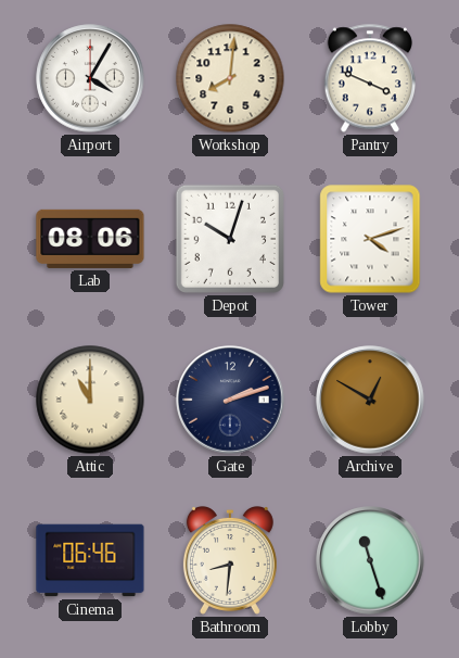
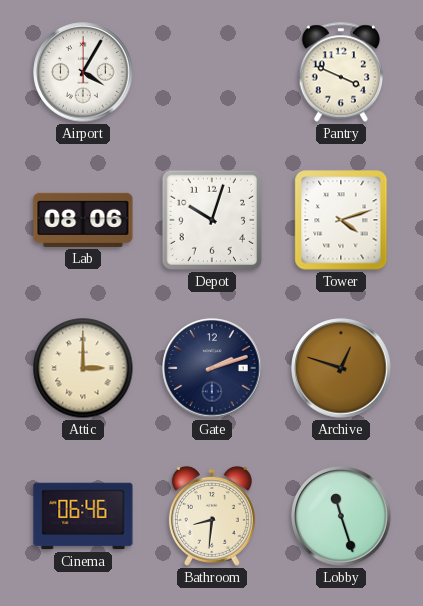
Workshop: 8:01 -> none (230, 78)
Attic: 11:00 -> 3:00 (83, 368)
Archive: 12:50 -> 12:48 (341, 368)
